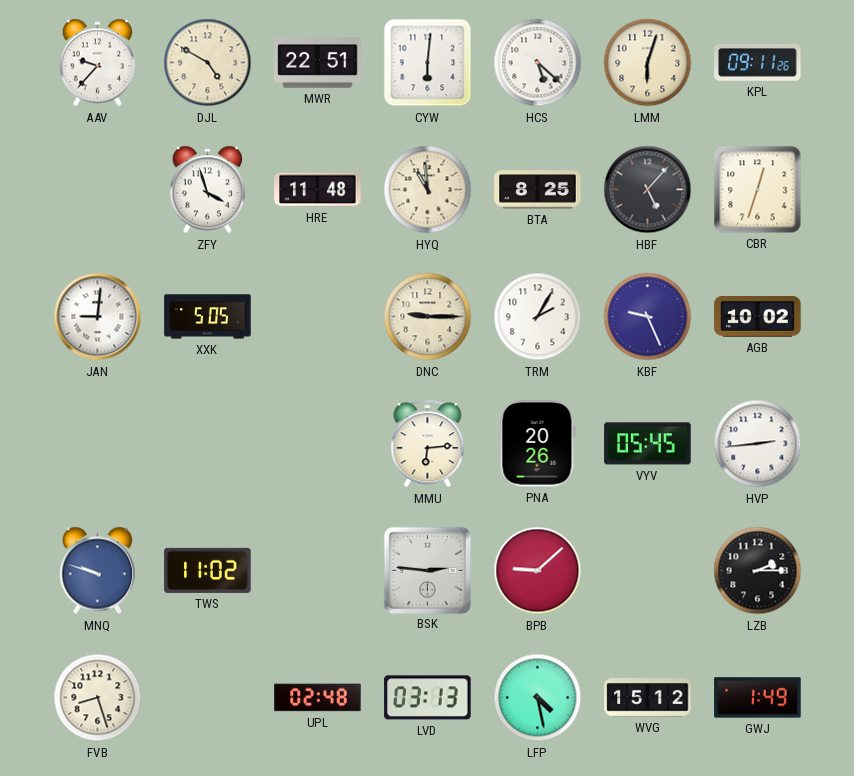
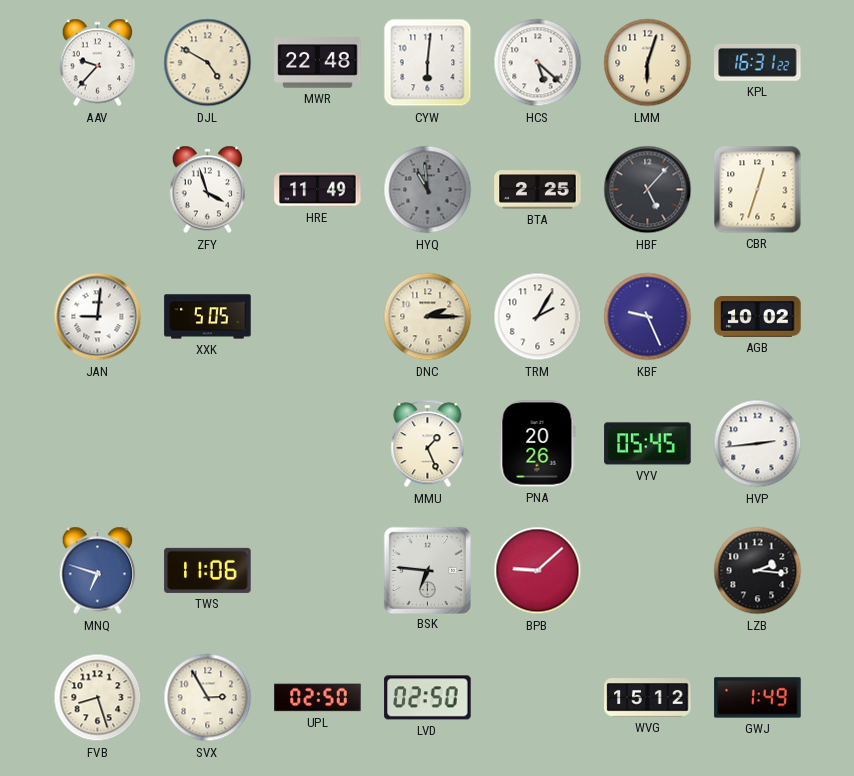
MWR: 22:51 -> 22:48 (318, 63)
KPL: 09:11 -> 16:31 (758, 63)
HRE: 11:48 -> 11:49 (318, 190)
HYQ dial: cream -> grey (428, 190)
BTA: 8:25 -> 2:25 (538, 190)
DNC: 9:15 -> 2:15 (428, 317)
MMU: 6:14 -> 1:26 (428, 444)
MNQ: 9:48 -> 6:48 (98, 571)
TWS: 11:02 -> 11:06 (208, 570)
BSK: 2:46 -> 6:46 (427, 570)
LZB: 2:15 -> 2:16 (758, 571)
SVX: none -> 2:55 (208, 698)
UPL: 02:48 -> 02:50 (318, 698)
LVD: 03:13 -> 02:50 (428, 698)
LFP: 4:28 -> none (538, 698)
